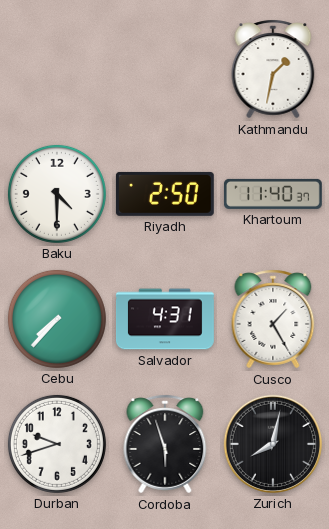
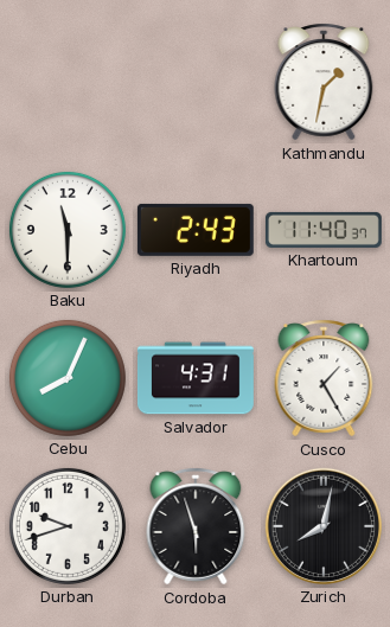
Baku: 4:30 -> 11:30 (68, 230)
Riyadh: 2:50 -> 2:43 (196, 230)
Cebu: 7:37 -> 8:04 (68, 378)
